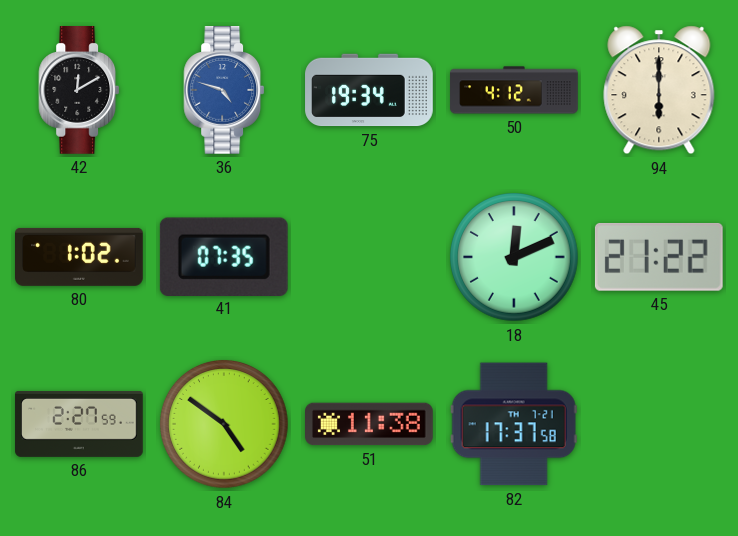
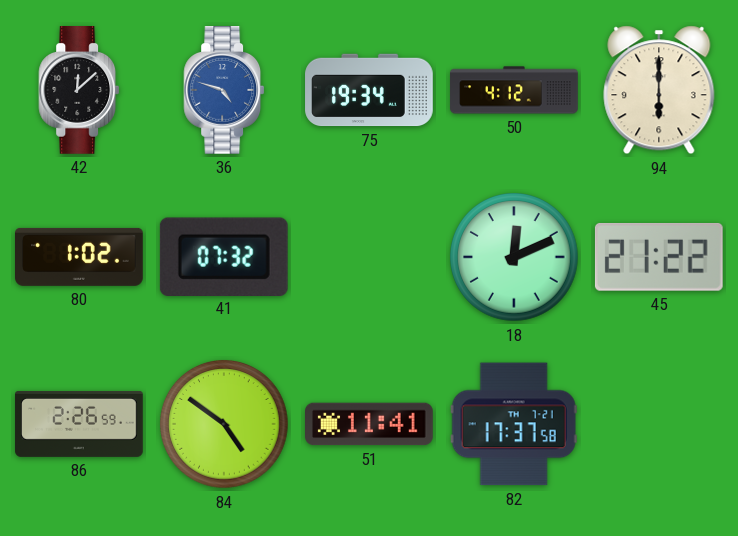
42: 12:10 -> 12:08 (79, 91)
41: 07:35 -> 07:32 (224, 256)
86: 2:27 -> 2:26 (79, 424)
51: 11:38 -> 11:41 (370, 424)
